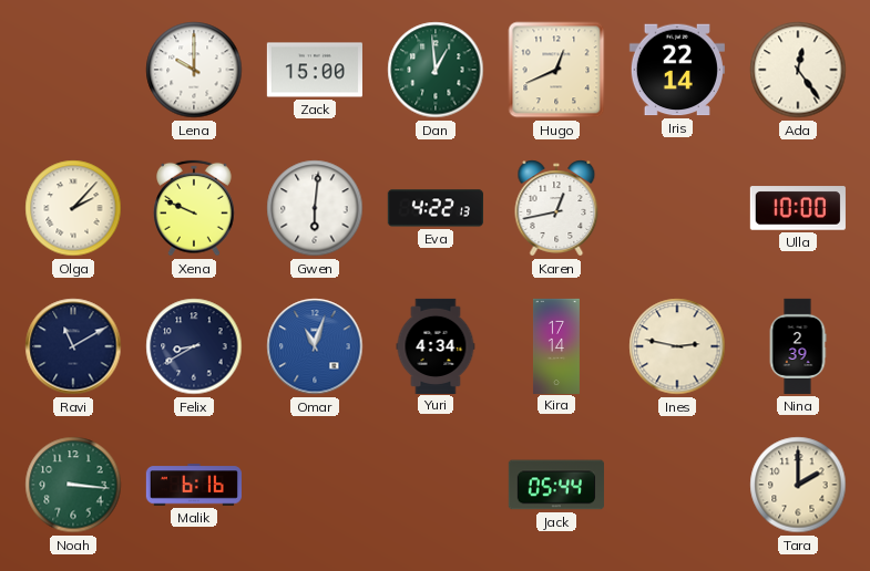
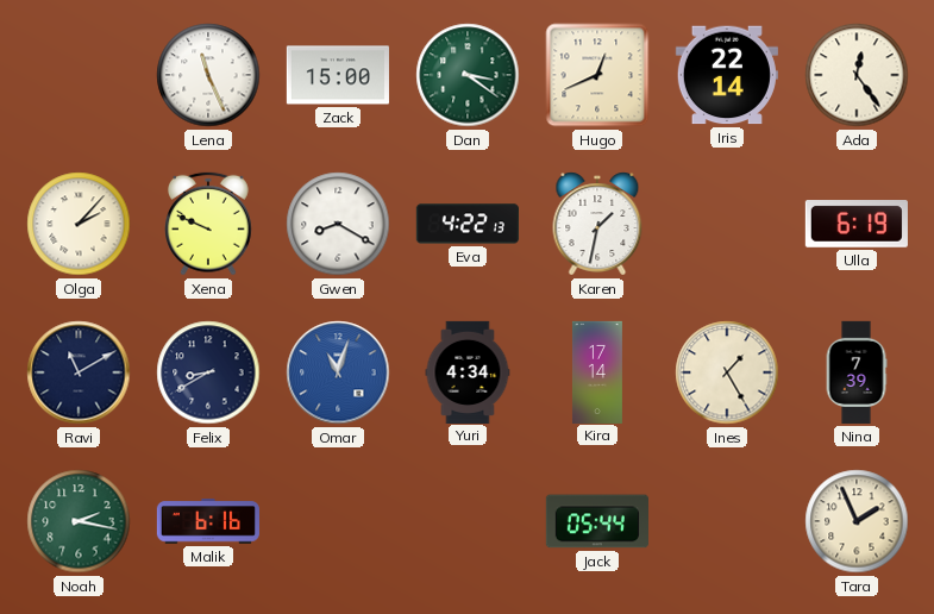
Lena: 10:00 -> 11:26 (208, 75)
Dan: 12:59 -> 3:21 (468, 75)
Gwen: 6:01 -> 8:20 (338, 224)
Karen: 12:43 -> 1:32 (597, 224)
Ulla: 10:00 -> 6:19 (857, 224)
Ines: 2:47 -> 1:25 (727, 372)
Nina: 2:39 -> 7:39 (857, 372)
Noah: 3:16 -> 2:17 (79, 521)
Tara: 2:00 -> 1:56 (857, 521)
